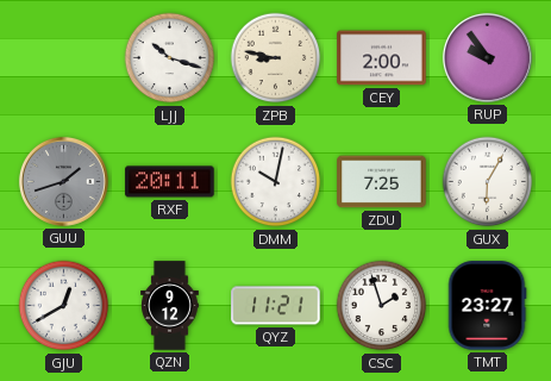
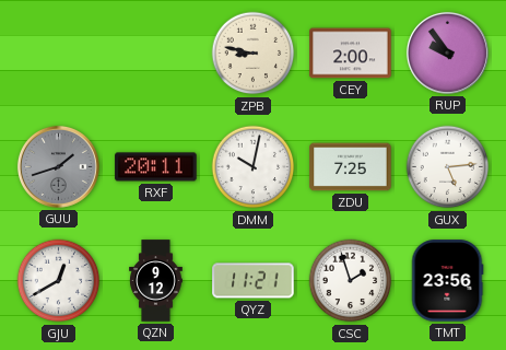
LJJ: 10:18 -> none (170, 58)
GUX: 6:05 -> 5:14 (448, 167)
TMT: 23:27 -> 23:56 (447, 281)
